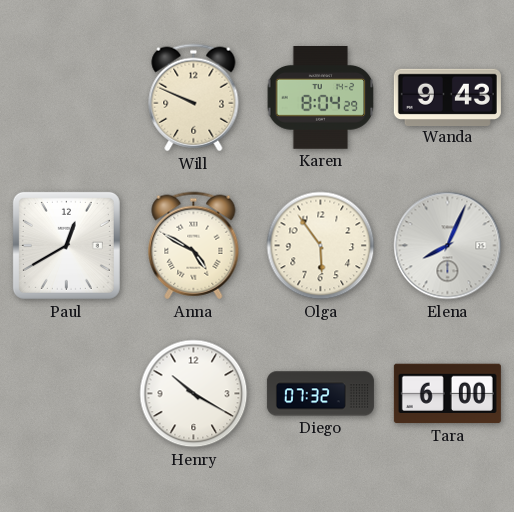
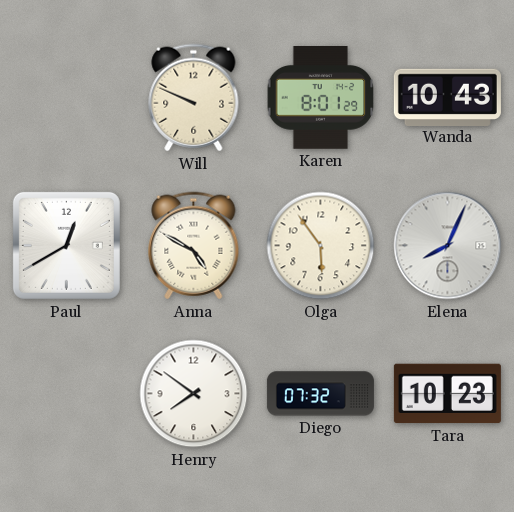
Karen: 8:04 -> 8:01 (321, 98)
Wanda: 9:43 -> 10:43 (447, 97)
Henry: 10:20 -> 7:51 (194, 394)
Tara: 6:00 -> 10:23 (447, 394)
